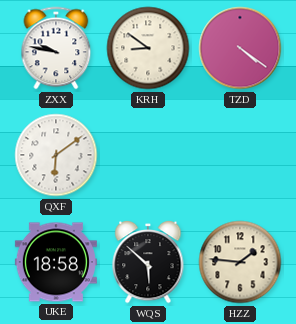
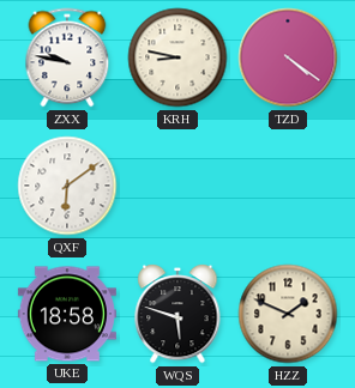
KRH: 8:51 -> 8:47 (177, 57)
WQS: 5:52 -> 5:48 (177, 314)
HZZ: 1:46 -> 1:49 (288, 314)
